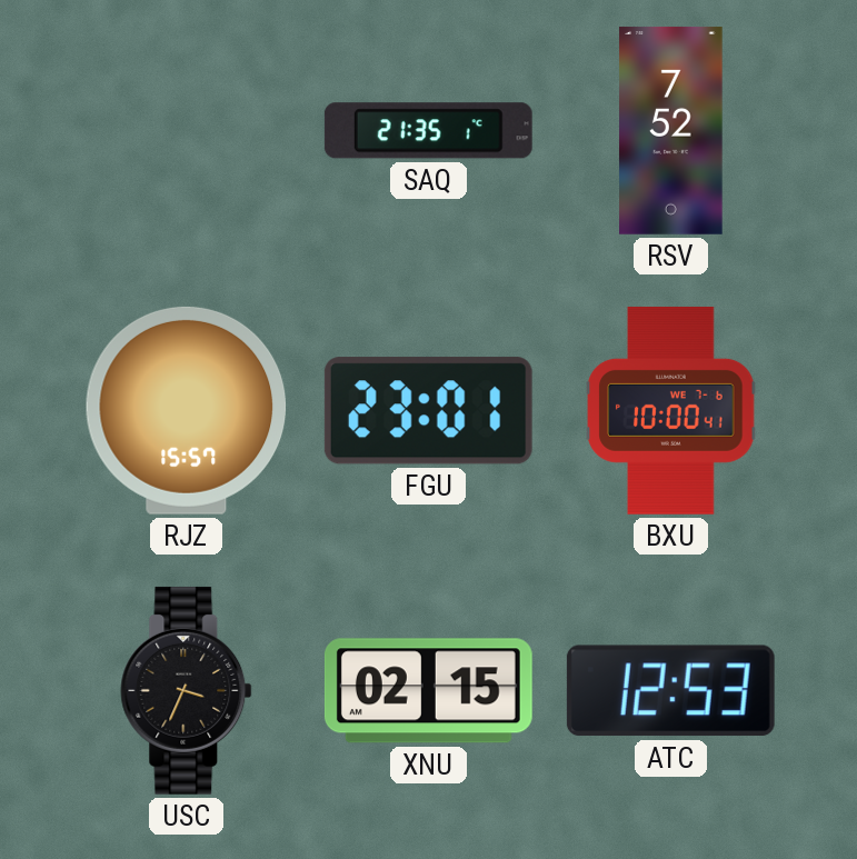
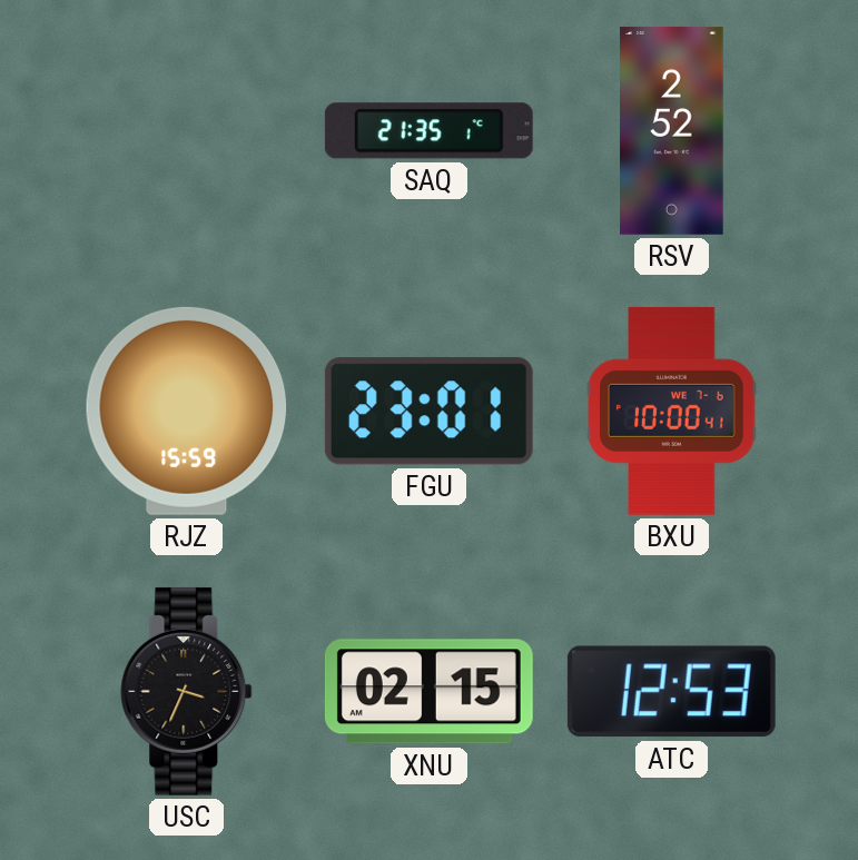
RSV: 7:52 -> 2:52 (672, 130)
RJZ: 15:57 -> 15:59 (187, 411)
